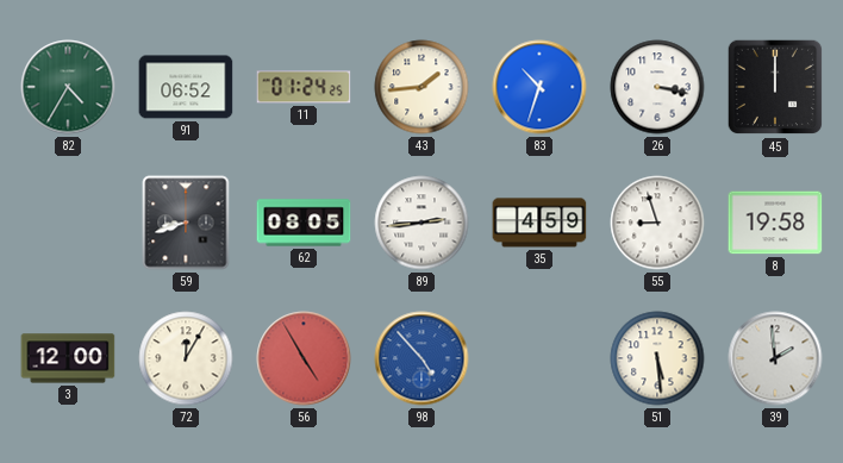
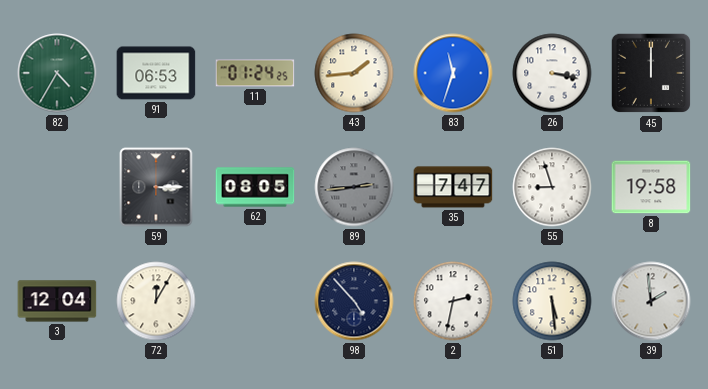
91: 06:52 -> 06:53 (156, 73)
83: 10:33 -> 11:33 (453, 73)
59: 8:42 -> 3:15 (156, 187)
89 dial: white -> grey (354, 187)
35: 4:59 -> 7:47 (453, 187)
3: 12:00 -> 12:04 (57, 301)
56: 4:55 -> none (304, 358)
98 dial: blue -> navy (354, 301)
2: none -> 2:32 (453, 301)
